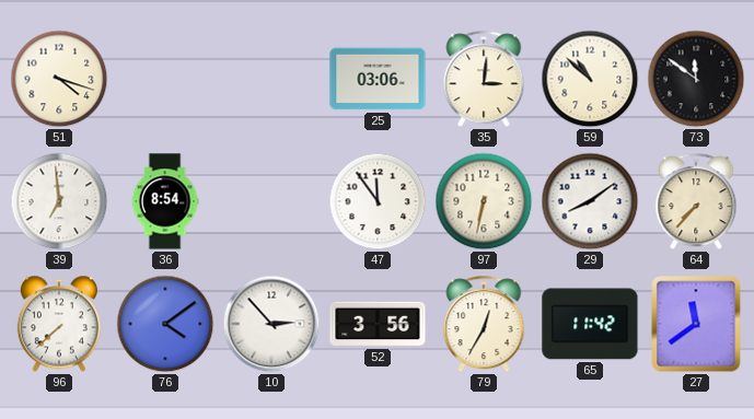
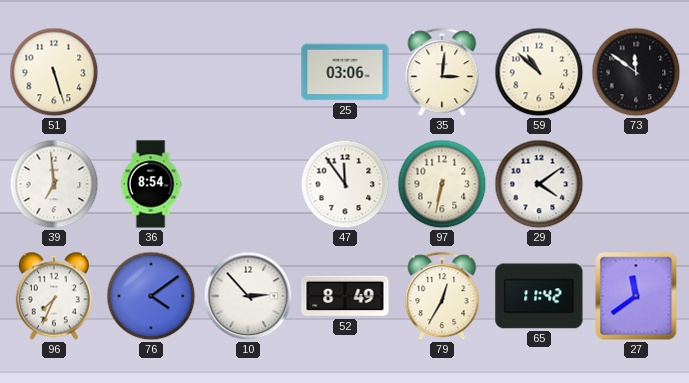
51: 4:18 -> 5:27 (54, 72)
29: 8:09 -> 4:09 (539, 184)
64: 7:37 -> none (696, 202)
96: 7:38 -> 7:34 (54, 296)
52: 3:56 -> 8:49 (345, 296)
